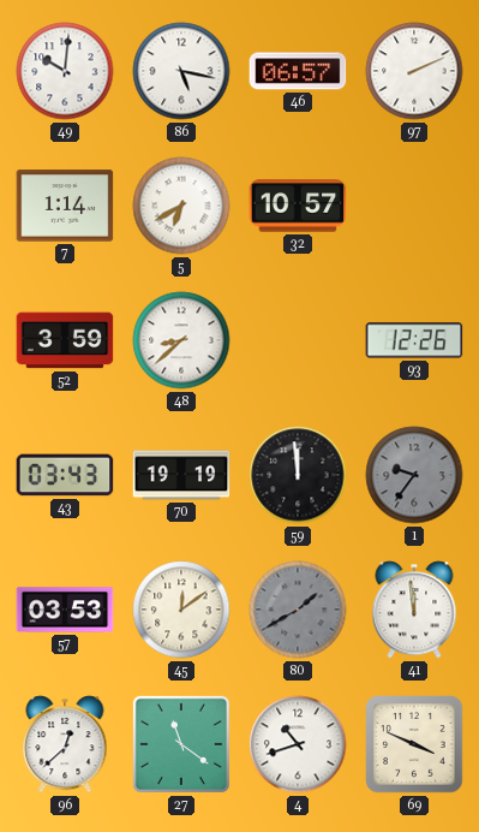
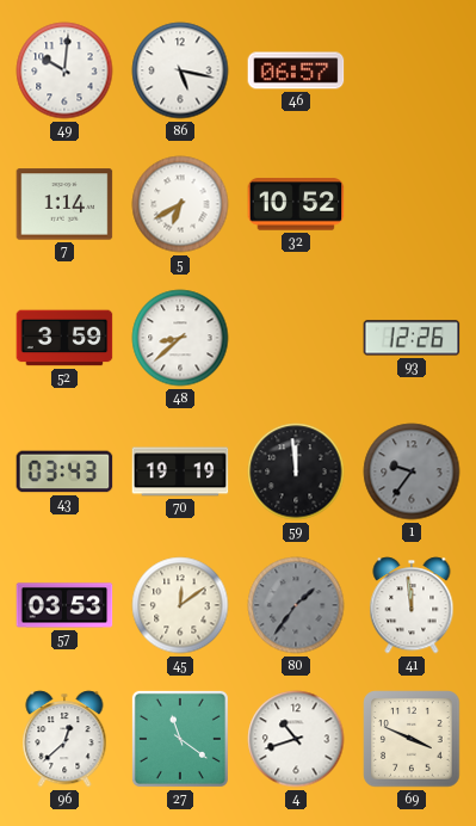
97: 2:11 -> none (414, 71)
32: 10:57 -> 10:52 (296, 204)
80: 1:40 -> 1:36 (296, 605)
